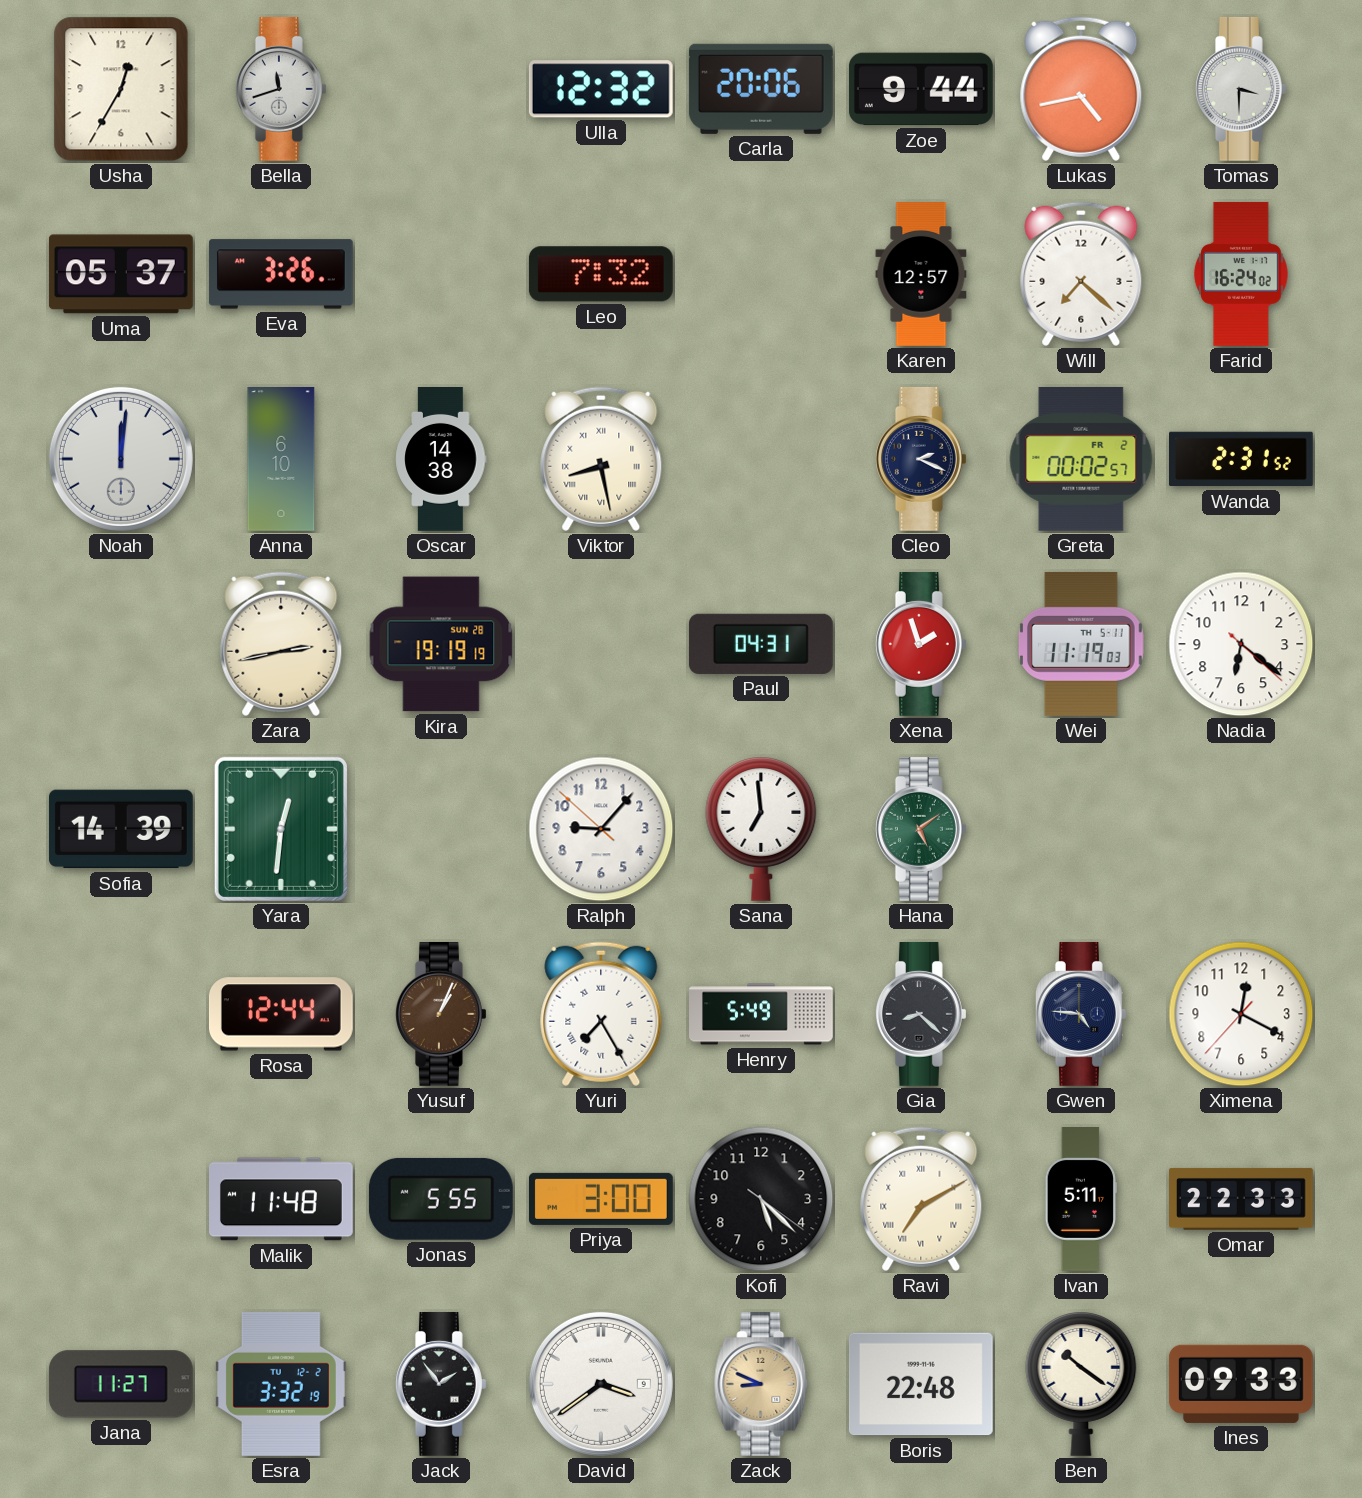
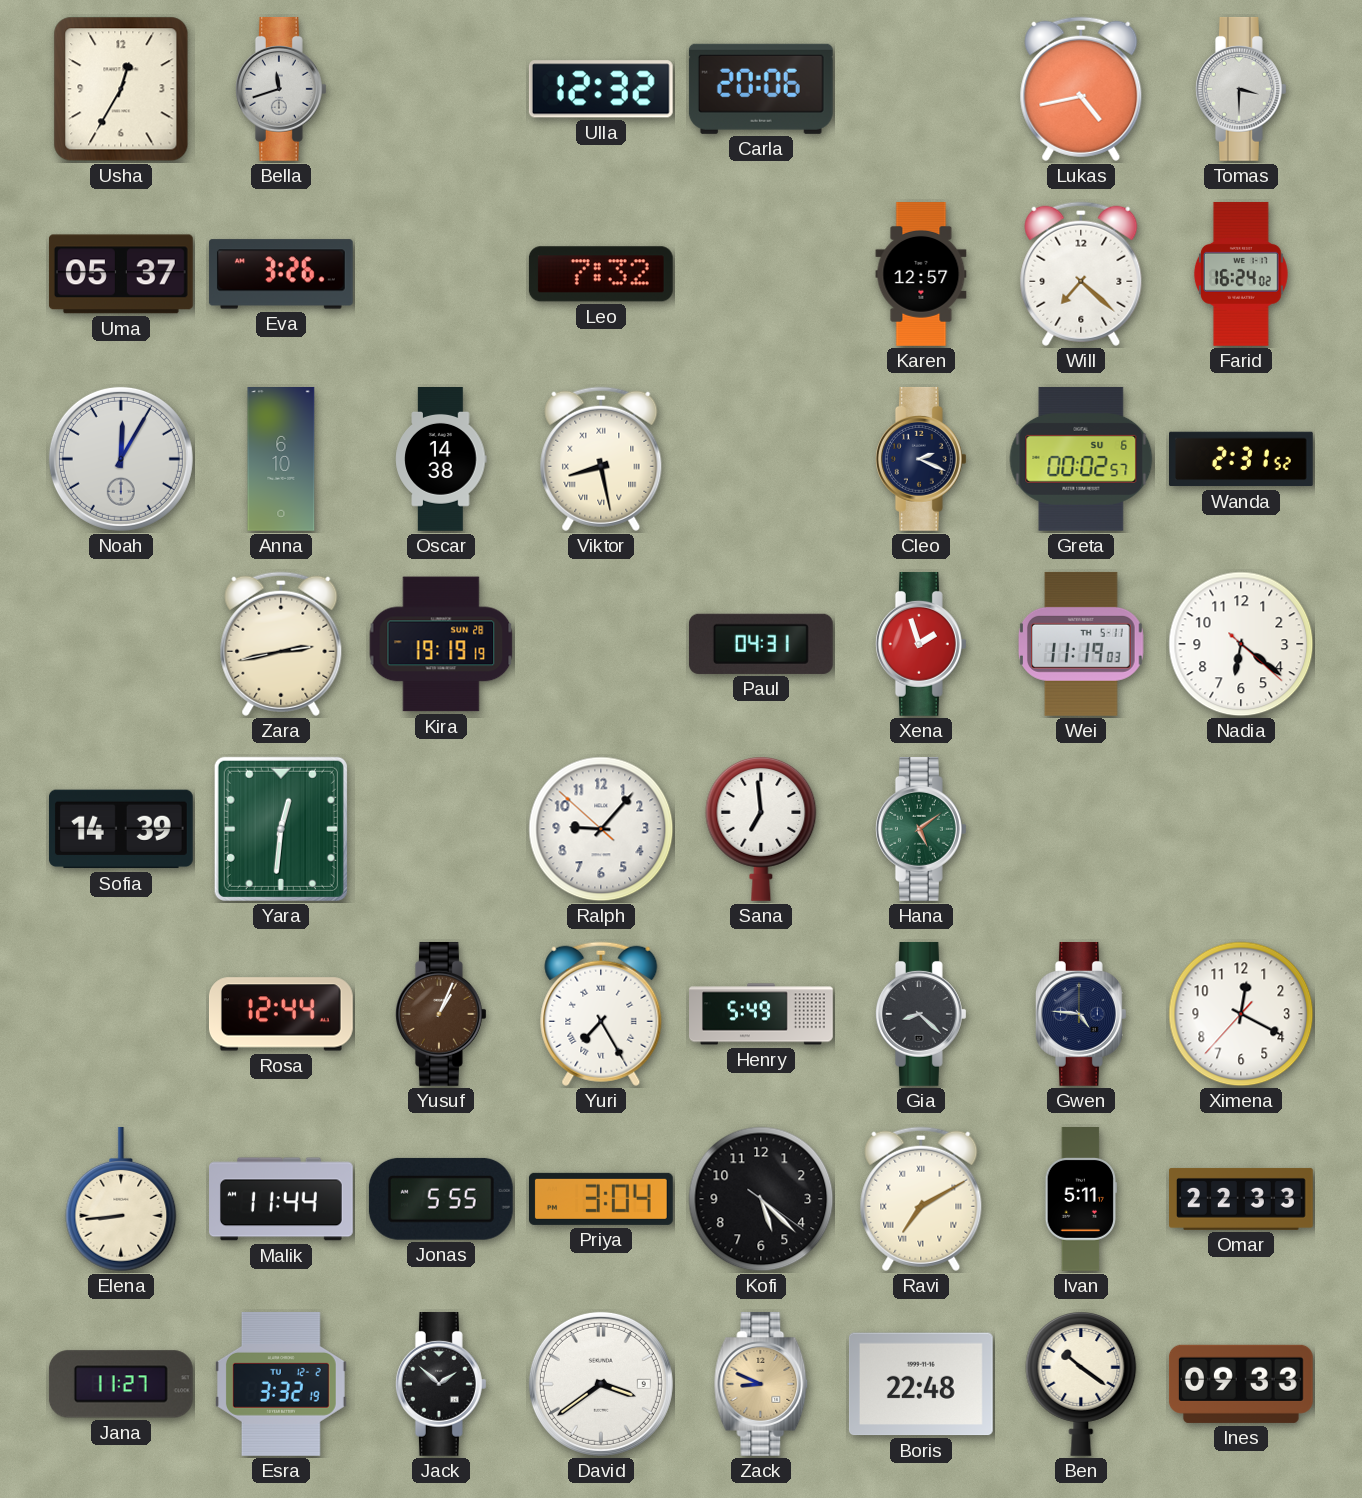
Zoe: 9:44 -> none (921, 89)
Noah: 12:01 -> 12:05 (121, 459)
Greta date: FR 2 -> SU 6 (1081, 459)
Elena: none -> 8:44 (121, 1199)
Malik: 11:48 -> 11:44 (282, 1199)
Priya: 3:00 -> 3:04 (601, 1199)
Jack: 1:54 -> 1:52 (441, 1384)
